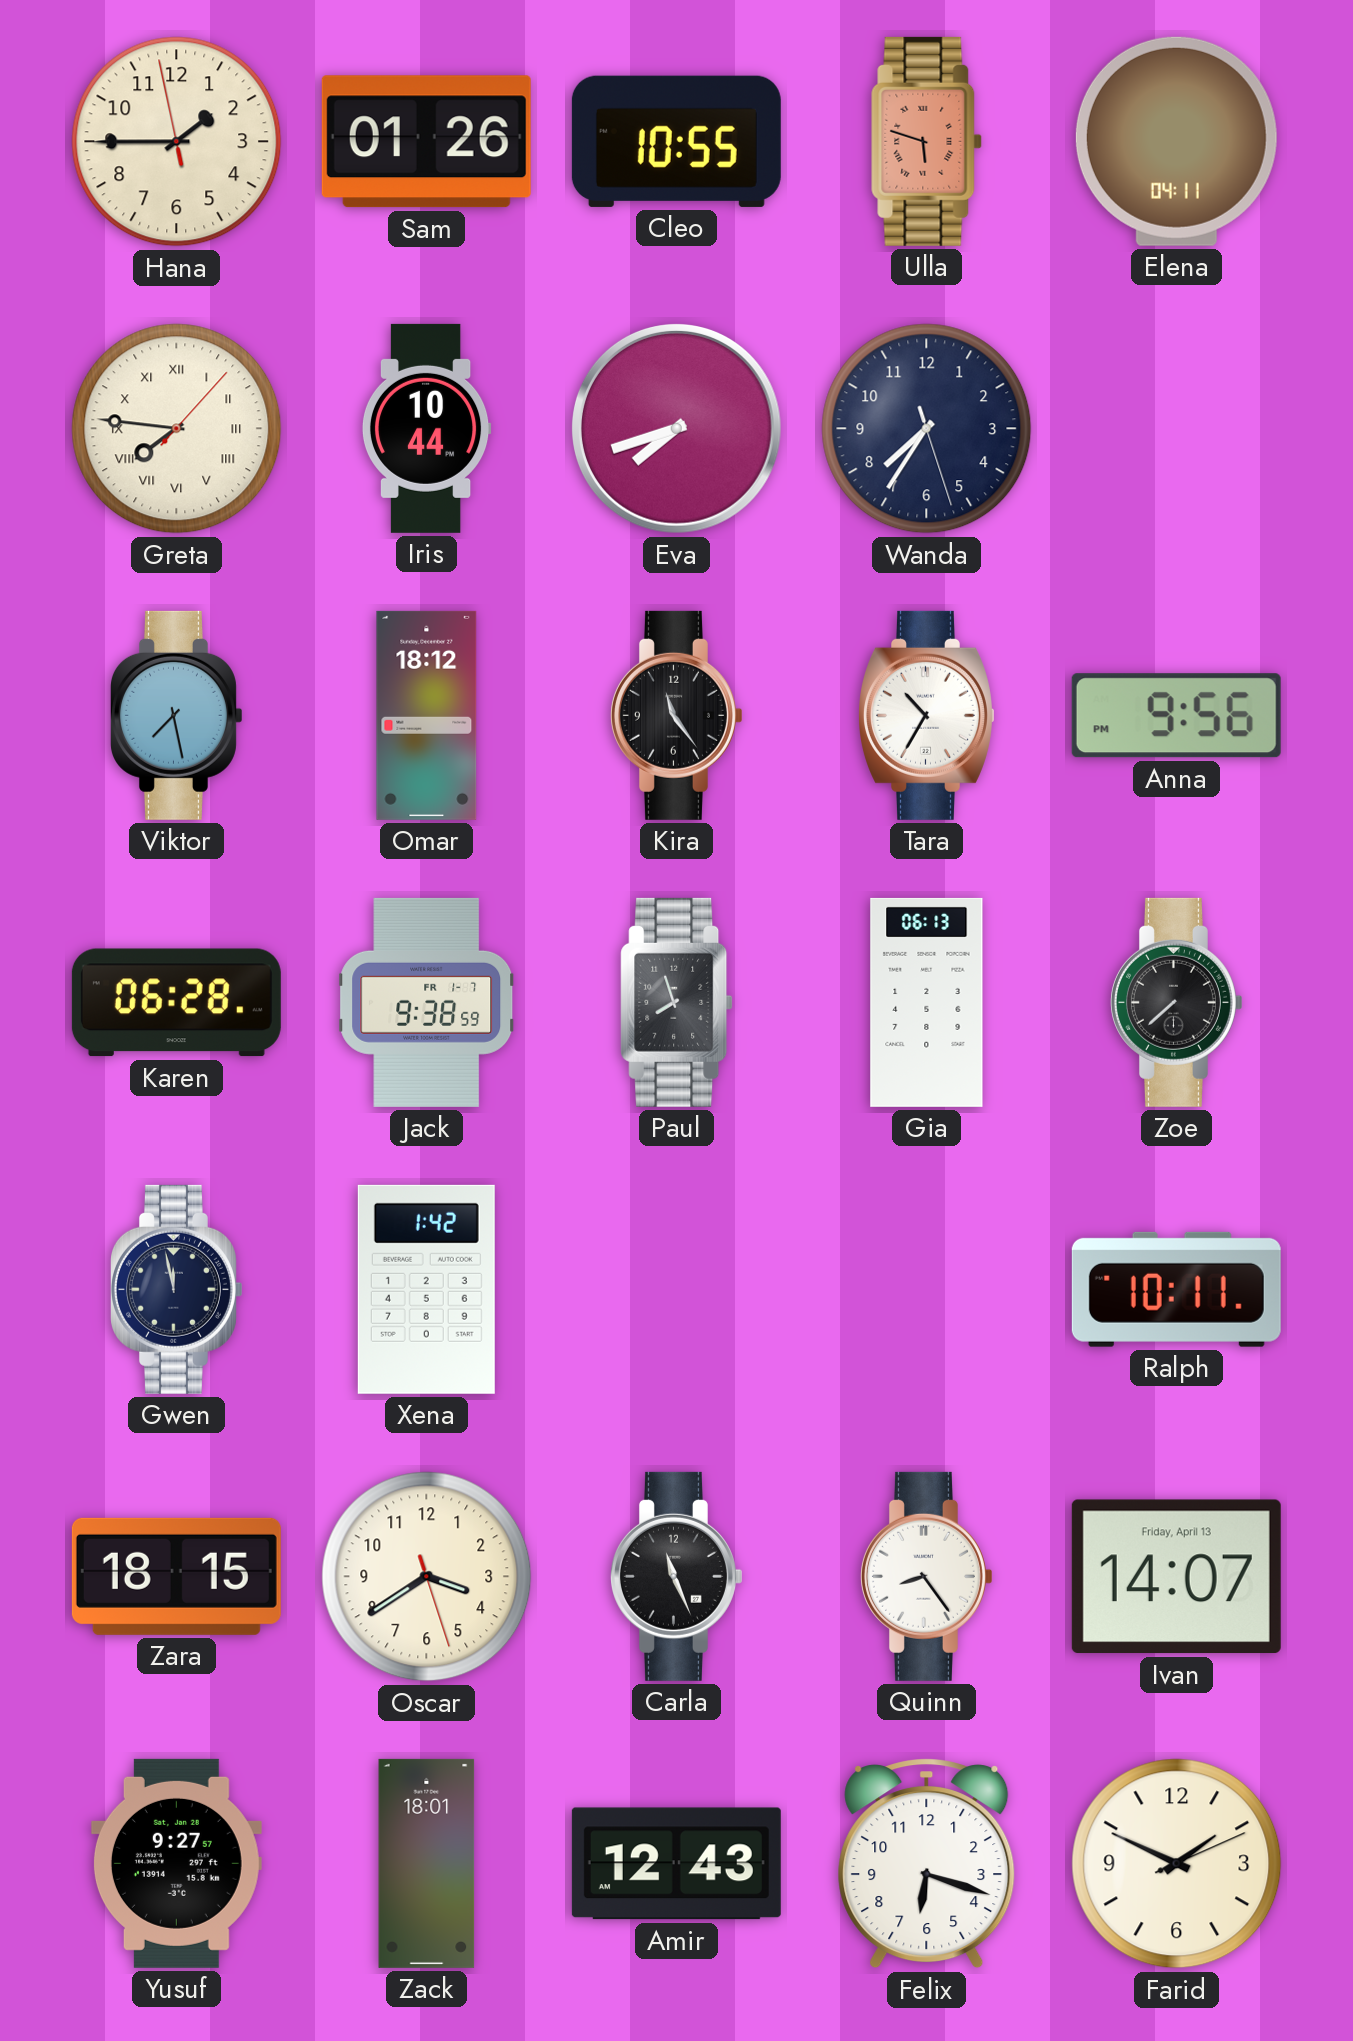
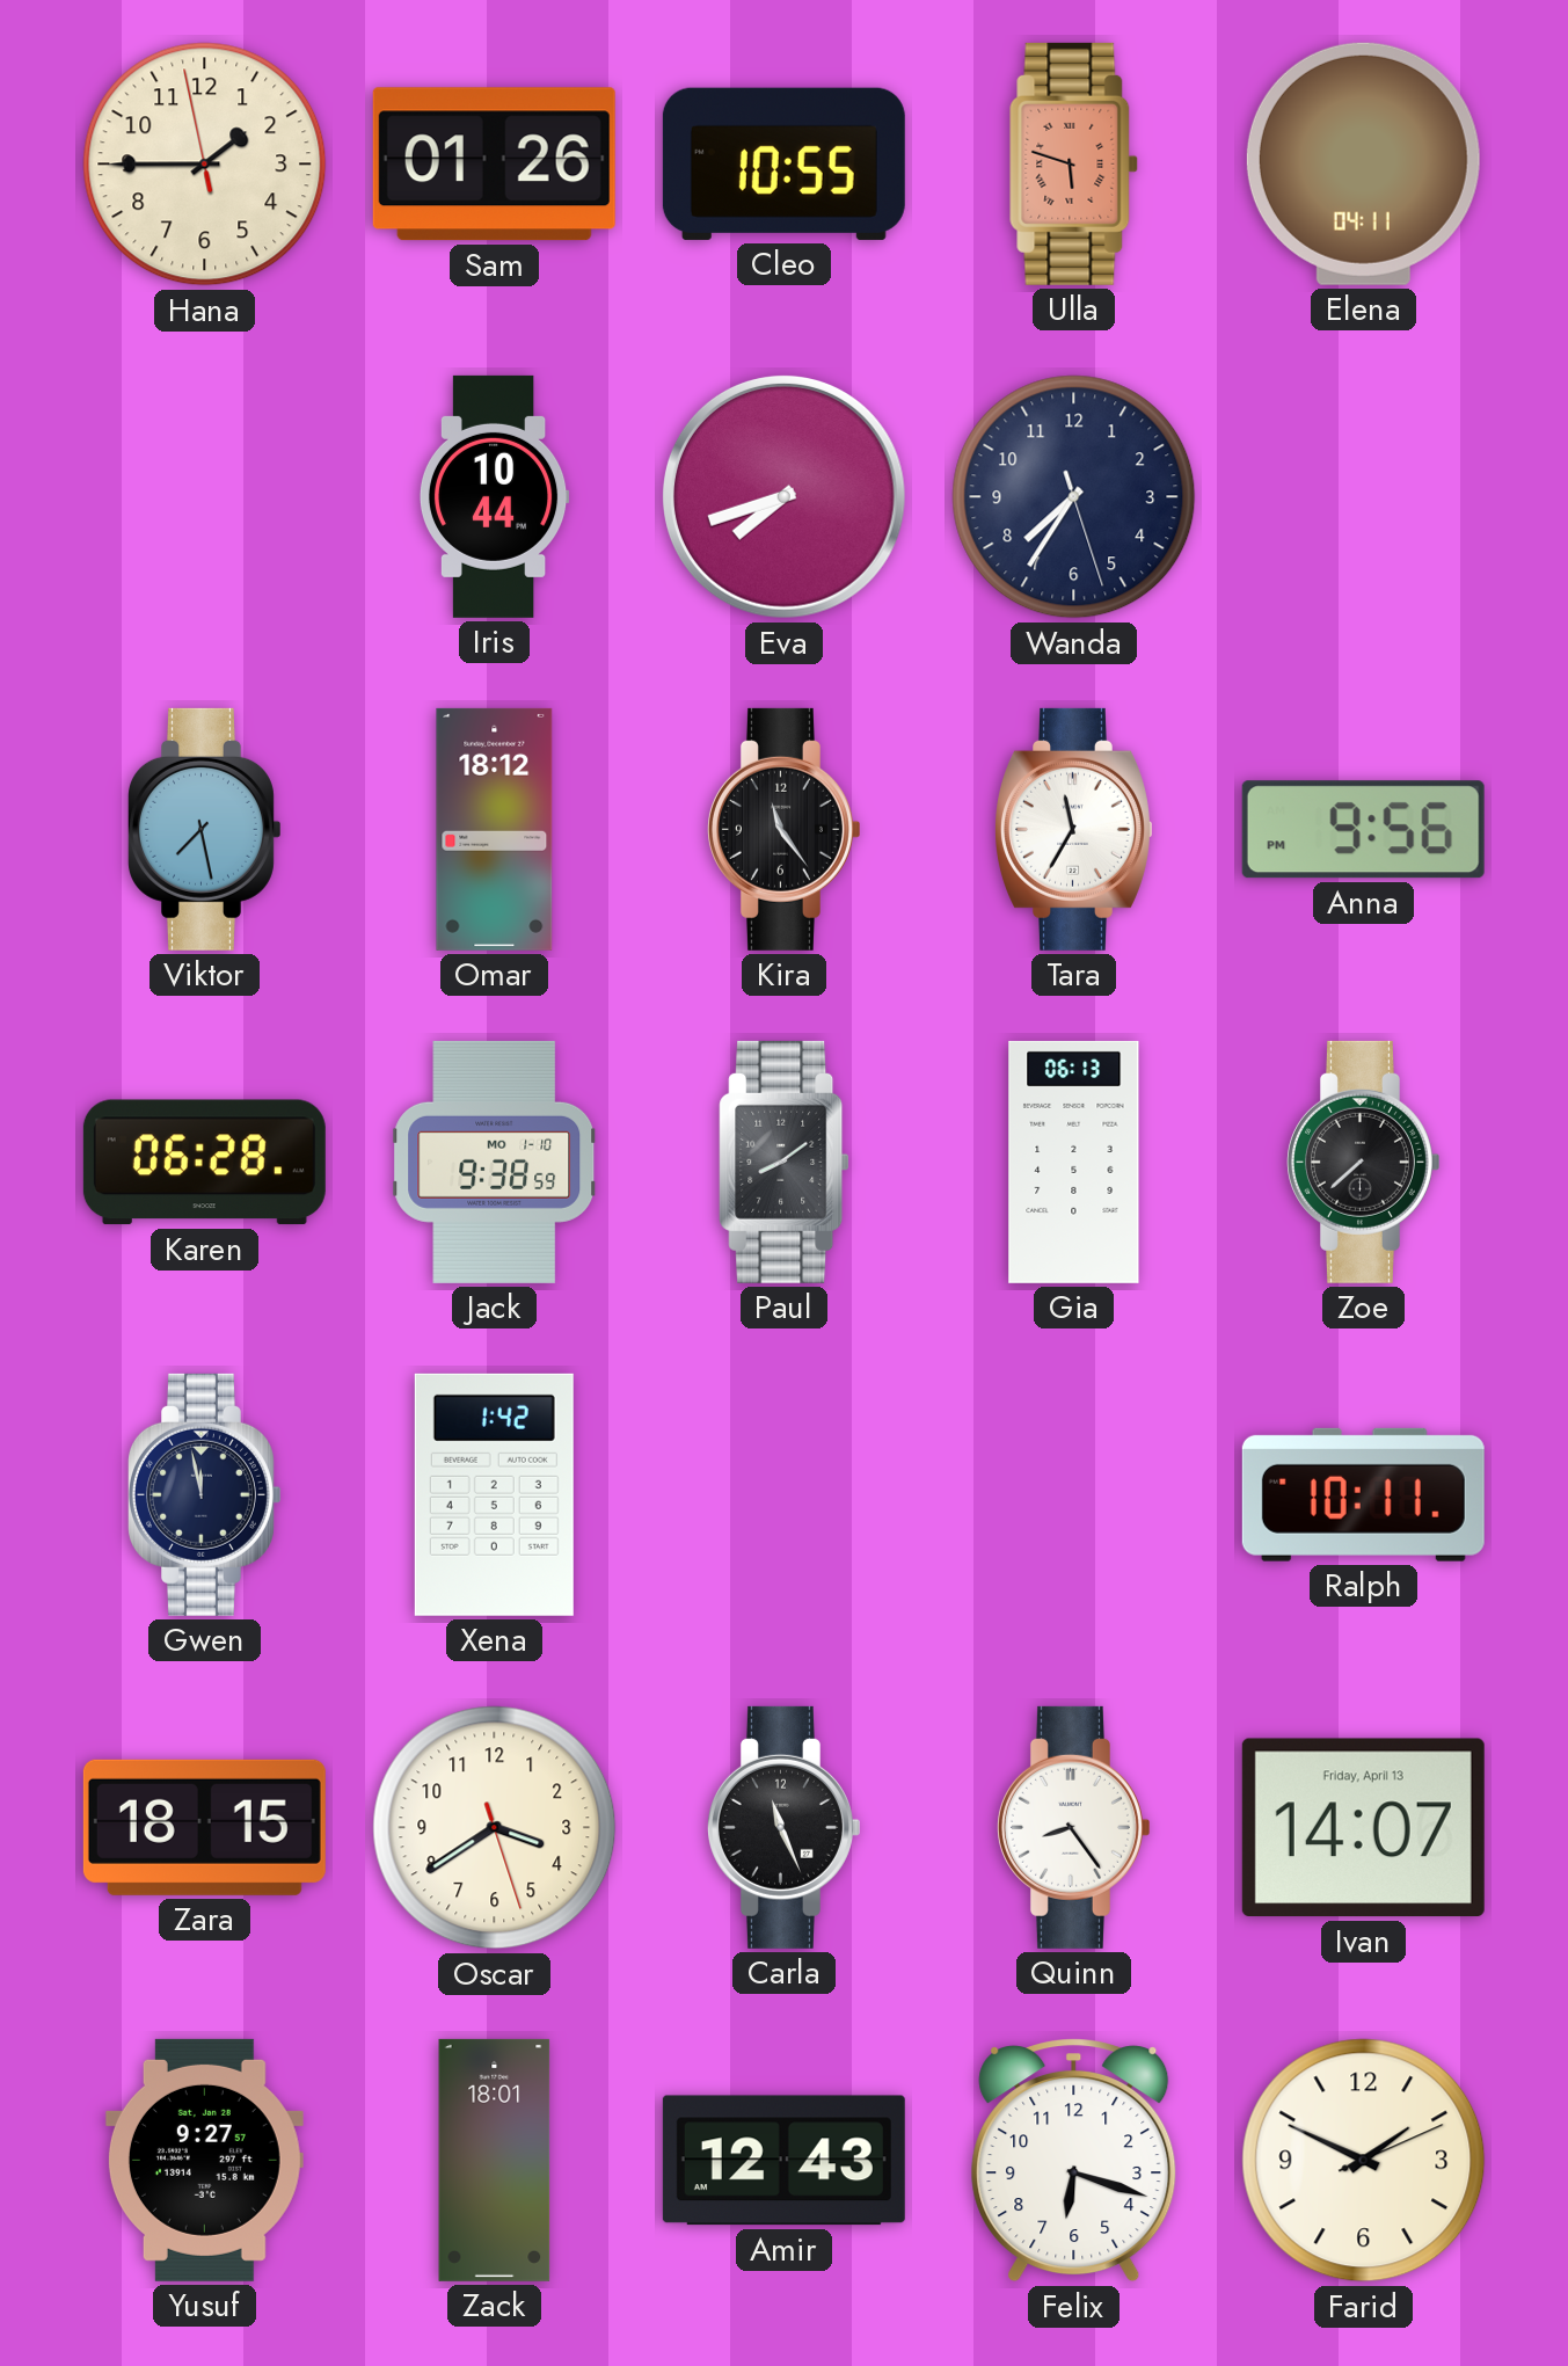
Greta: 7:46 -> none (177, 429)
Tara: 10:35 -> 11:35 (1074, 829)
Jack date: FR 1-7 -> MO 1-10 (495, 1162)
Paul: 7:57 -> 8:09 (785, 1162)
